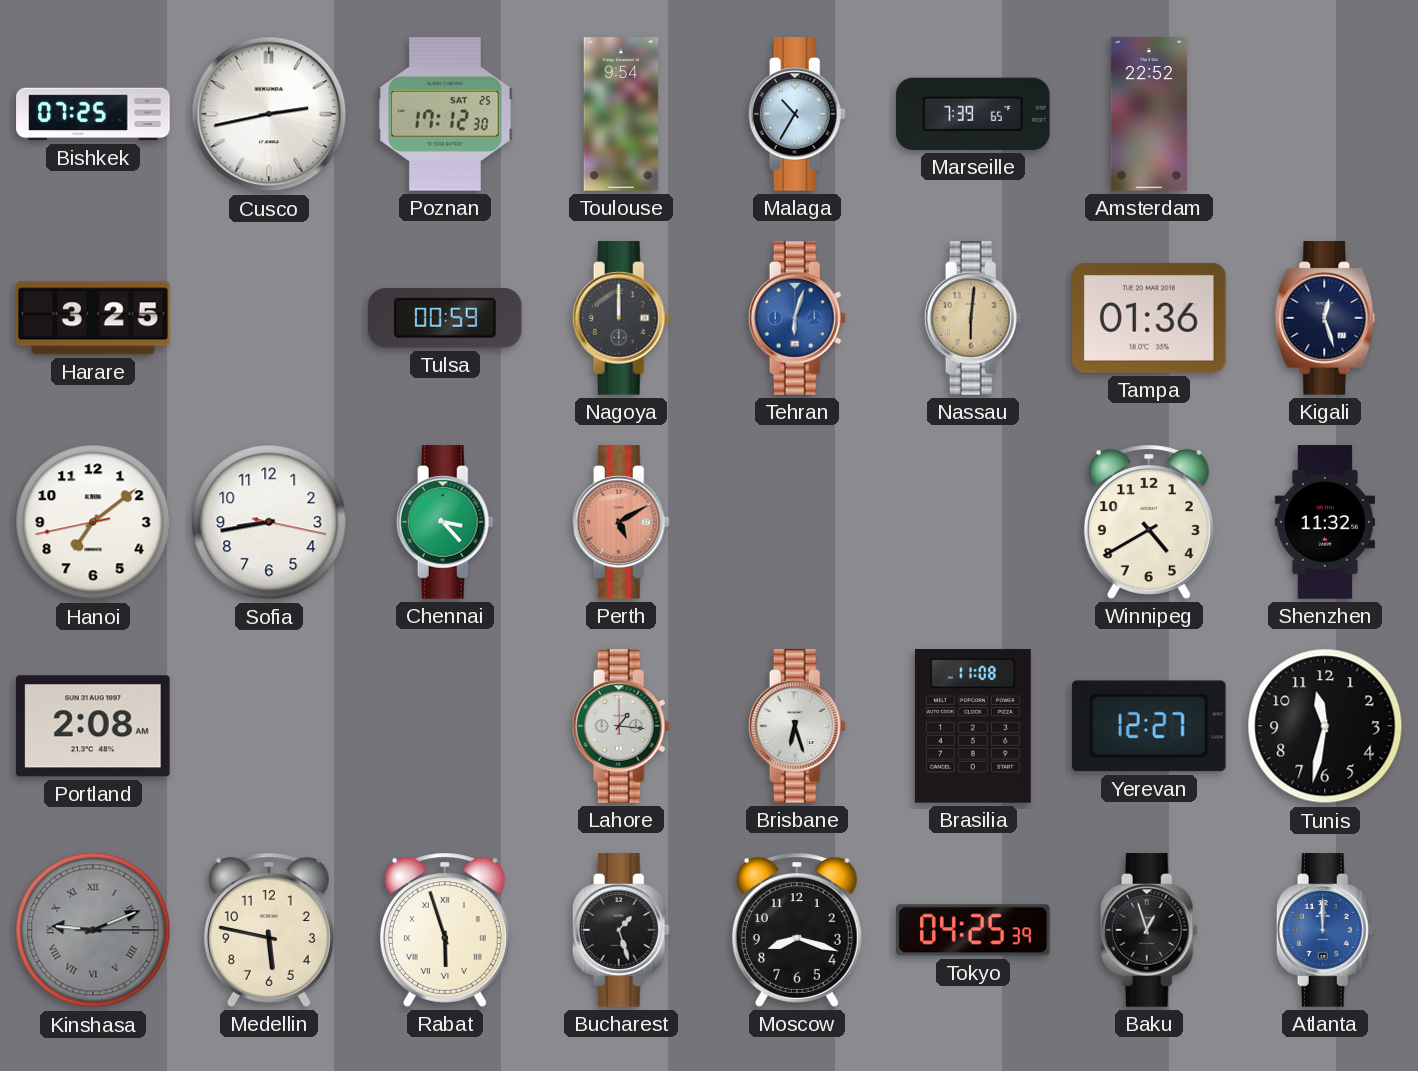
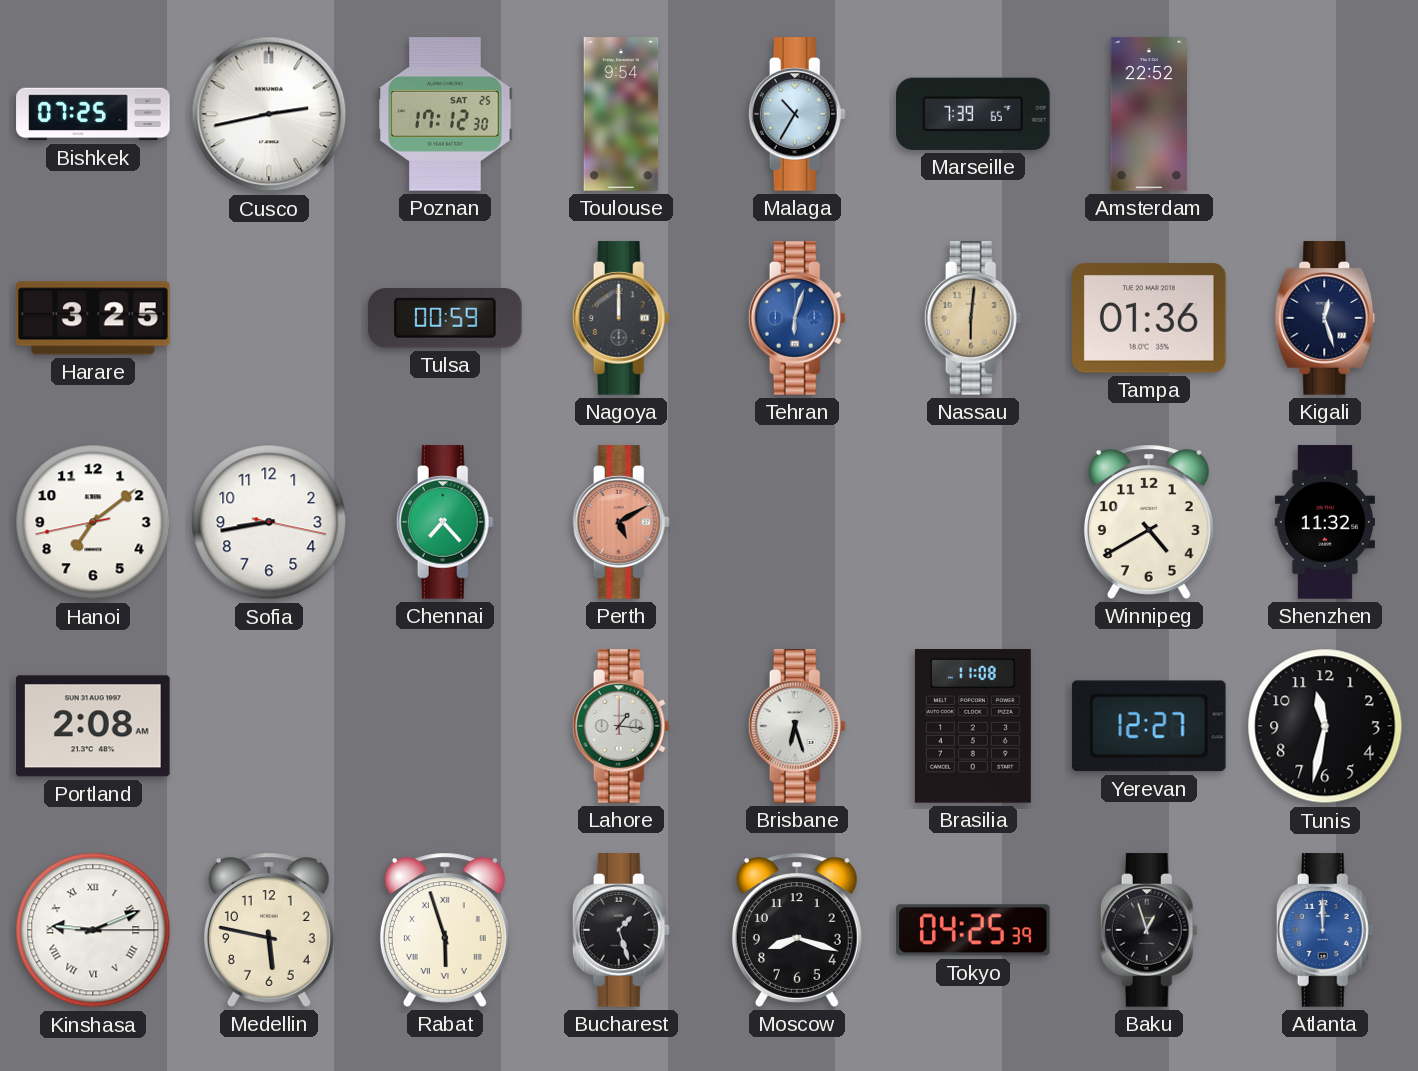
Chennai: 3:23 -> 7:23 (445, 522)
Kinshasa dial: grey -> white (93, 930)
